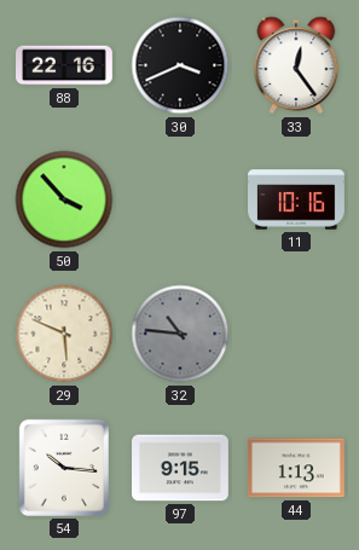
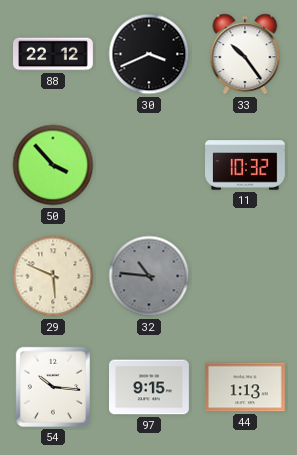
88: 22:16 -> 22:12 (54, 54)
33: 12:24 -> 10:24 (245, 54)
11: 10:16 -> 10:32 (246, 165)
